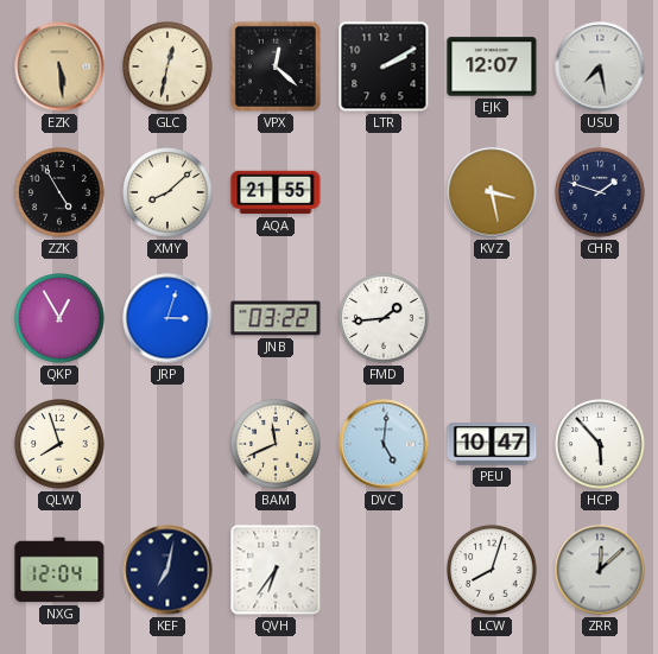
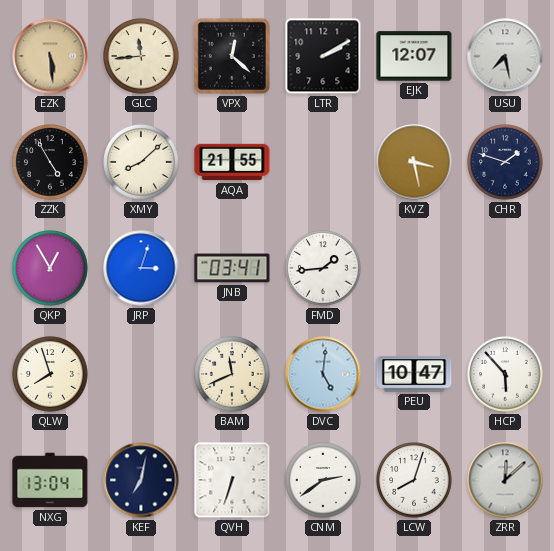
GLC: 12:32 -> 11:44 (141, 56)
JNB: 03:22 -> 03:41 (232, 268)
NXG: 12:04 -> 13:04 (50, 480)
QVH: 6:36 -> 6:33 (232, 480)
CNM: none -> 2:39 (323, 480)
